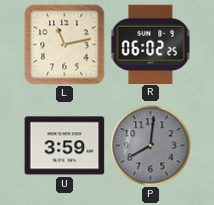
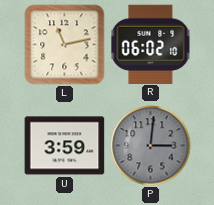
R: 06:02:25 -> 06:02:10 (151, 44)
P: 8:01 -> 3:01 (151, 146)
